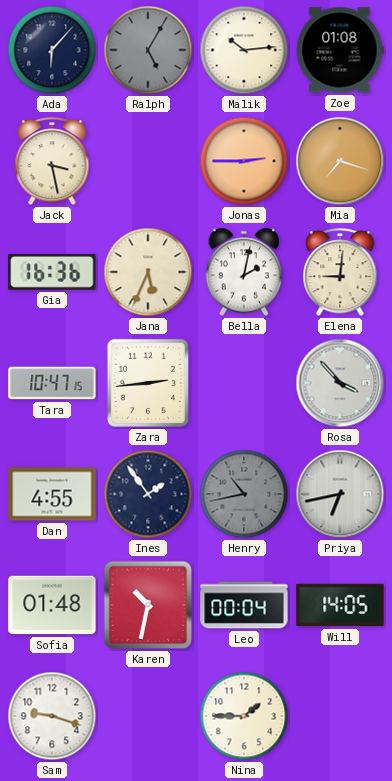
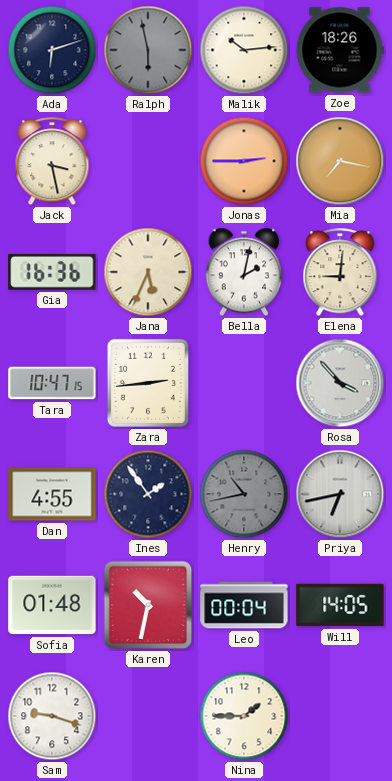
Ada: 6:07 -> 6:12 (52, 50)
Ralph: 5:05 -> 5:58 (148, 50)
Zoe: 01:08 -> 18:26 (340, 50)
Mia: 7:18 -> 7:17 (340, 161)
